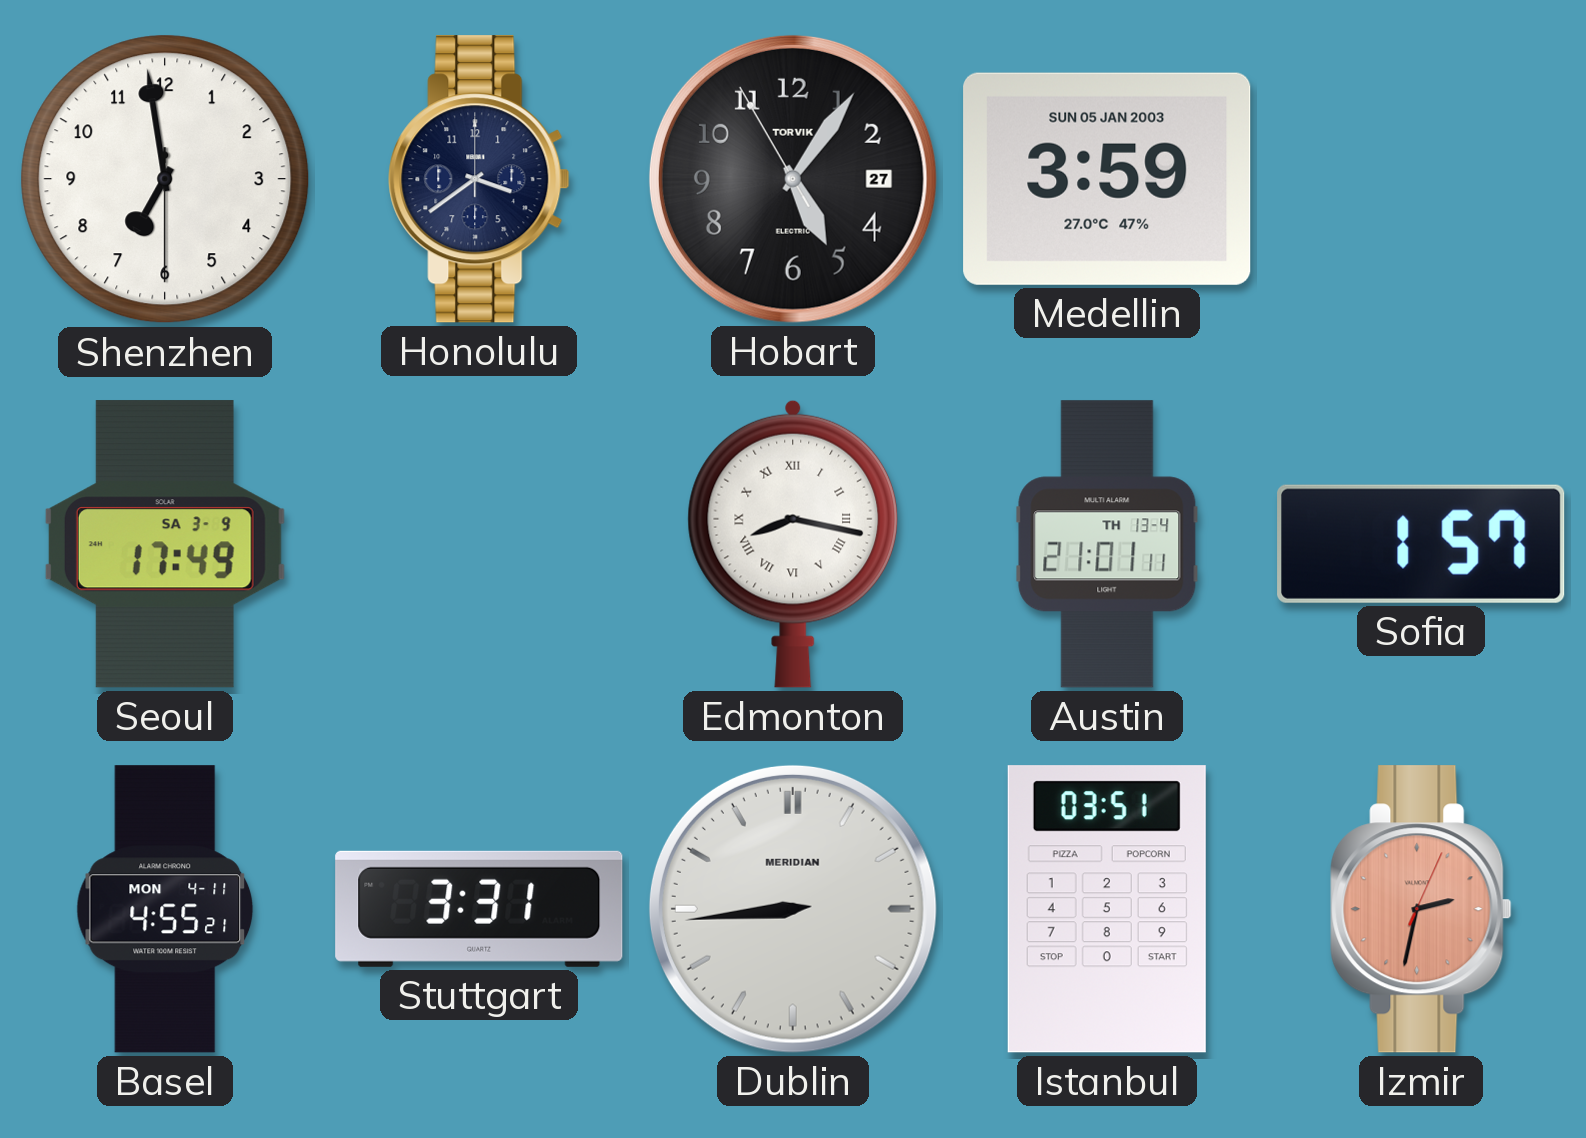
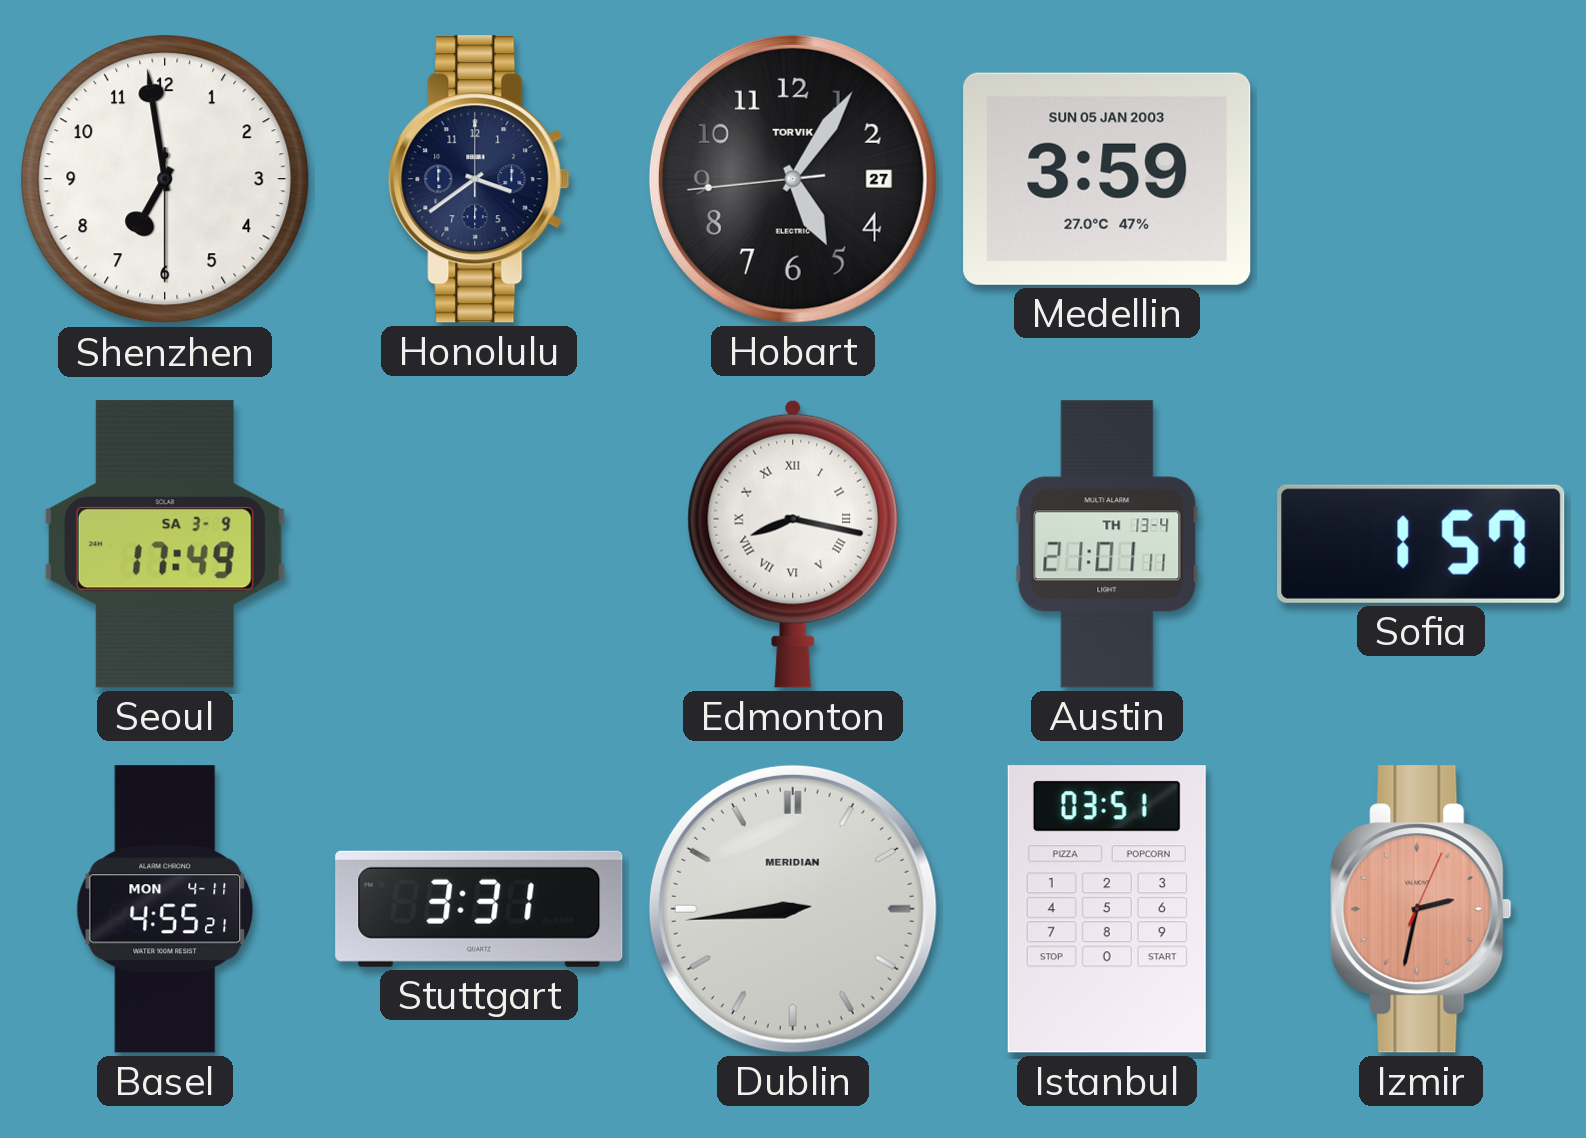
Hobart: 5:05:55 -> 5:05:44 (793, 179)
